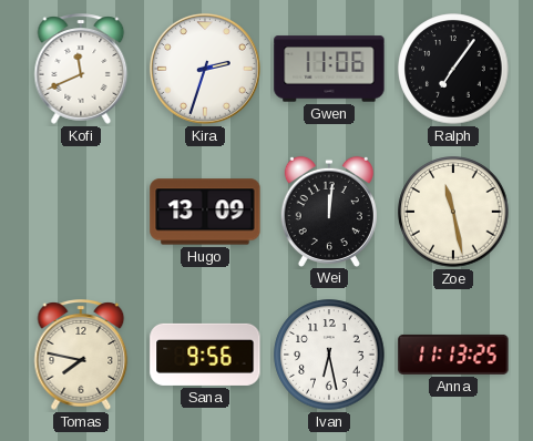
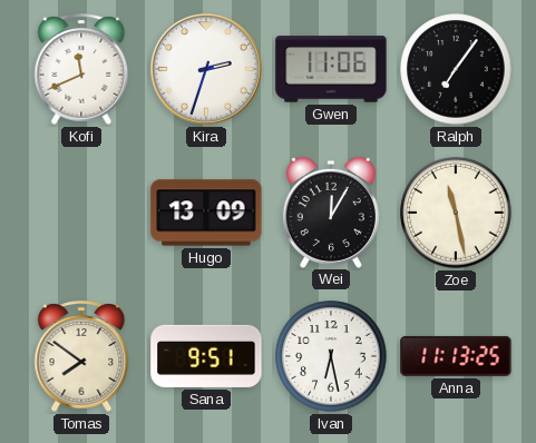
Wei: 12:01 -> 12:05 (331, 211)
Tomas: 7:47 -> 7:51 (81, 356)
Sana: 9:56 -> 9:51 (206, 356)
